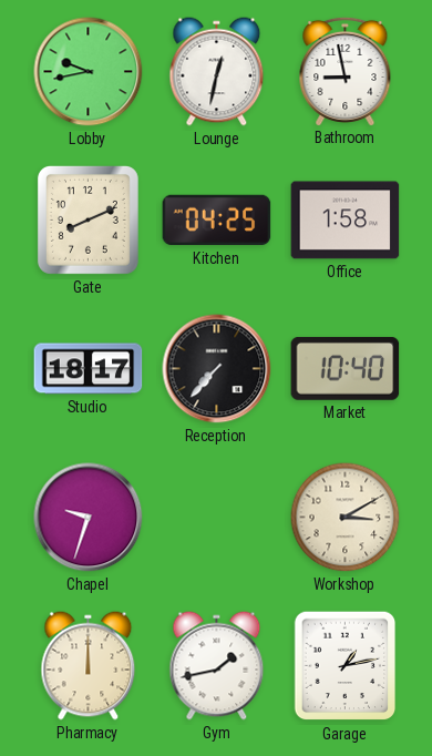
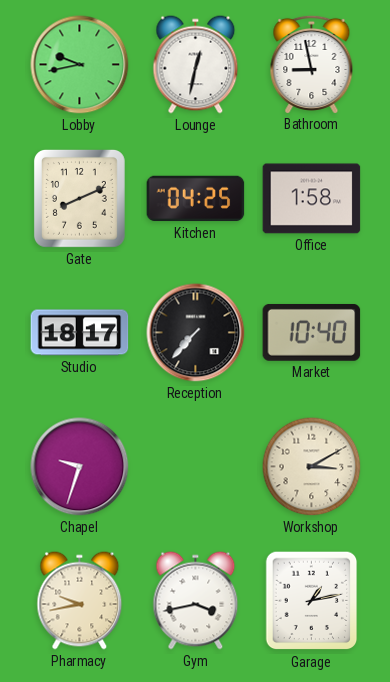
Pharmacy: 12:00 -> 9:43 (80, 601)
Gym: 1:43 -> 3:43 (196, 601)
